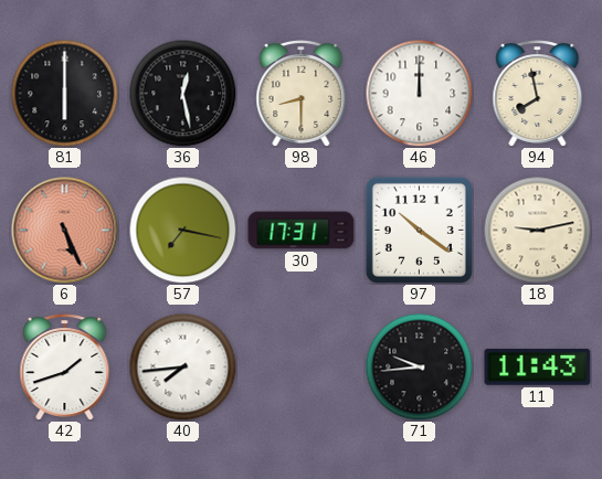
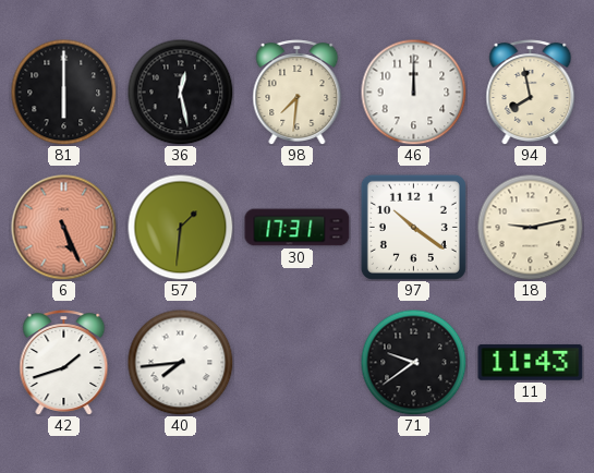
98: 8:30 -> 7:31 (298, 93)
57: 7:17 -> 1:31 (180, 227)
71: 9:44 -> 9:39 (413, 362)
